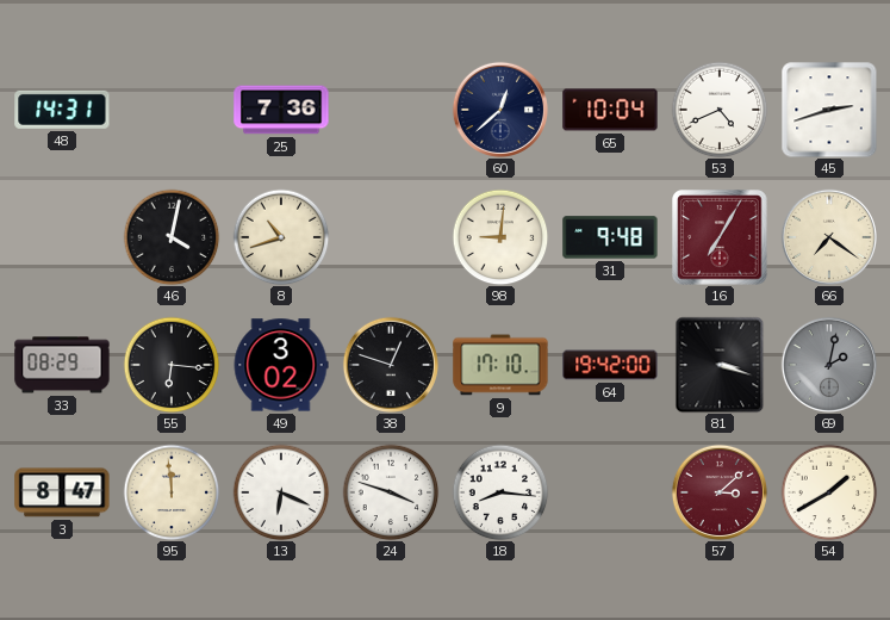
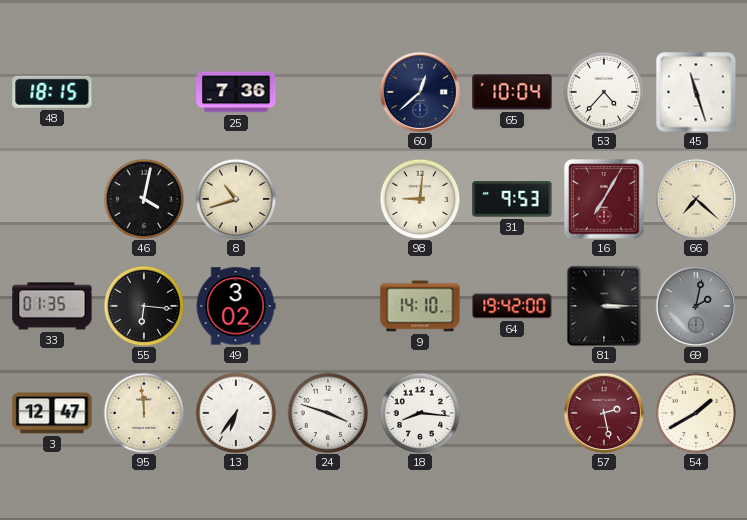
48: 14:31 -> 18:15 (52, 92)
53: 4:41 -> 4:37 (604, 92)
45: 2:42 -> 11:27 (696, 92)
31: 9:48 -> 9:53 (512, 199)
66: 7:21 -> 7:22 (696, 199)
33: 08:29 -> 01:35 (52, 306)
38: 12:48 -> none (391, 365)
9: 17:10 -> 14:10 (420, 306)
81: 3:18 -> 3:15 (604, 306)
3: 8:47 -> 12:47 (52, 413)
13: 6:19 -> 6:36 (236, 413)
57: 3:08 -> 2:28 (604, 413)
